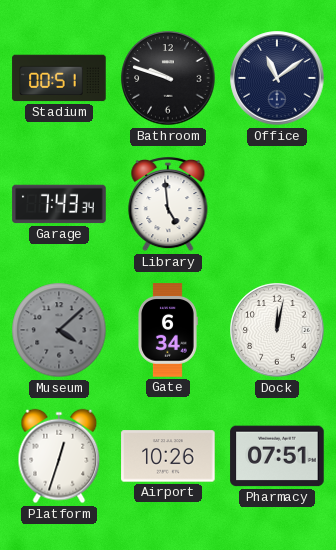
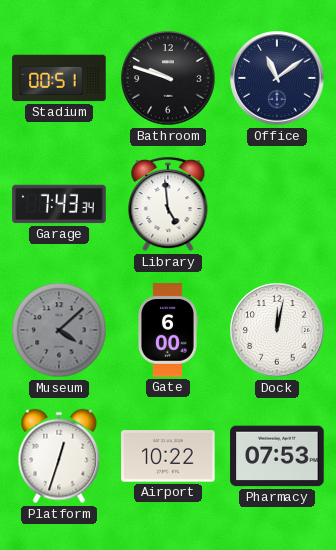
Gate: 6:34 -> 6:00 (168, 330)
Airport: 10:26 -> 10:22 (168, 456)
Pharmacy: 07:51 -> 07:53 (277, 456)
